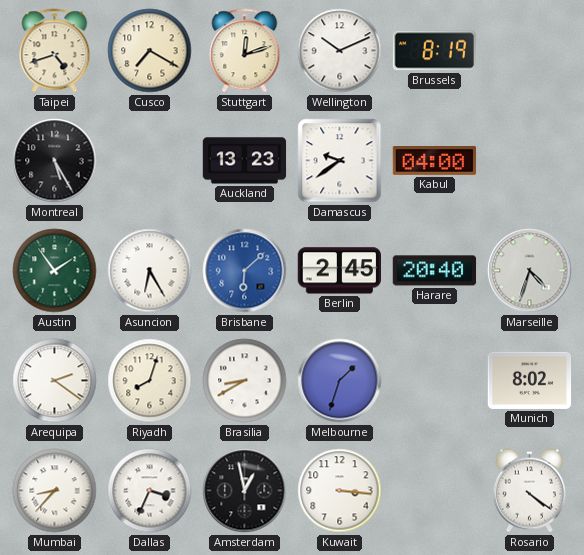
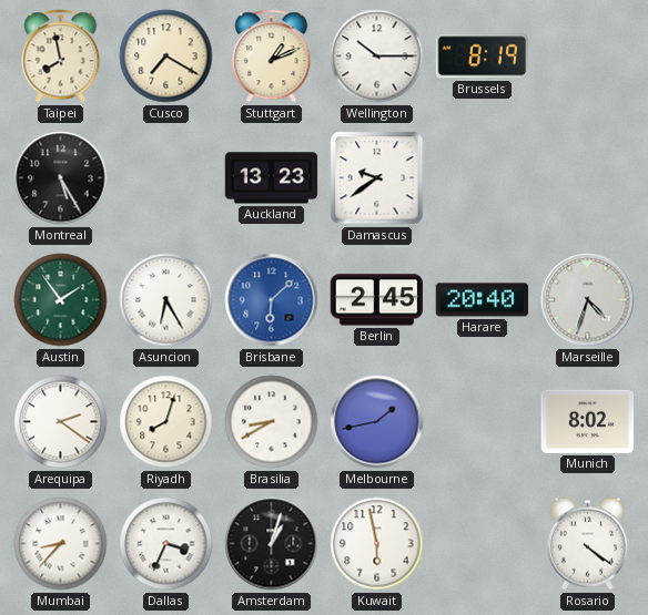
Taipei: 4:42 -> 7:58 (61, 57)
Stuttgart: 12:12 -> 1:11 (272, 57)
Wellington: 10:11 -> 10:15 (377, 57)
Kabul: 04:00 -> none (435, 161)
Melbourne: 1:33 -> 1:43 (377, 422)
Amsterdam: 12:58 -> 1:03 (272, 544)
Kuwait: 3:16 -> 5:58 (377, 544)
